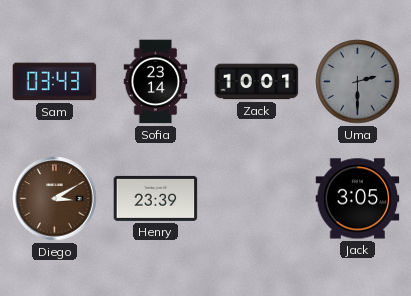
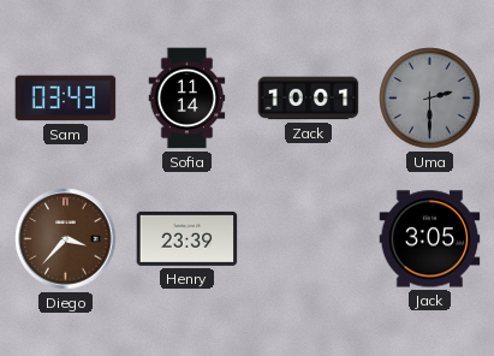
Sofia: 23:14 -> 11:14 (188, 99)
Diego: 3:10 -> 3:37 (66, 239)
